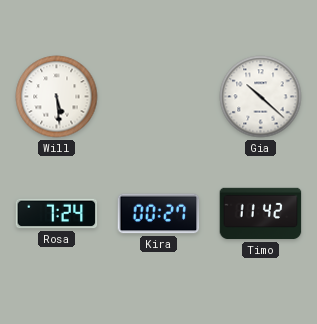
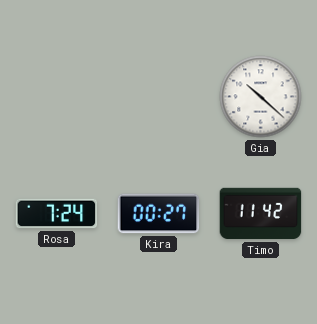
Will: 5:29 -> none (57, 97)
